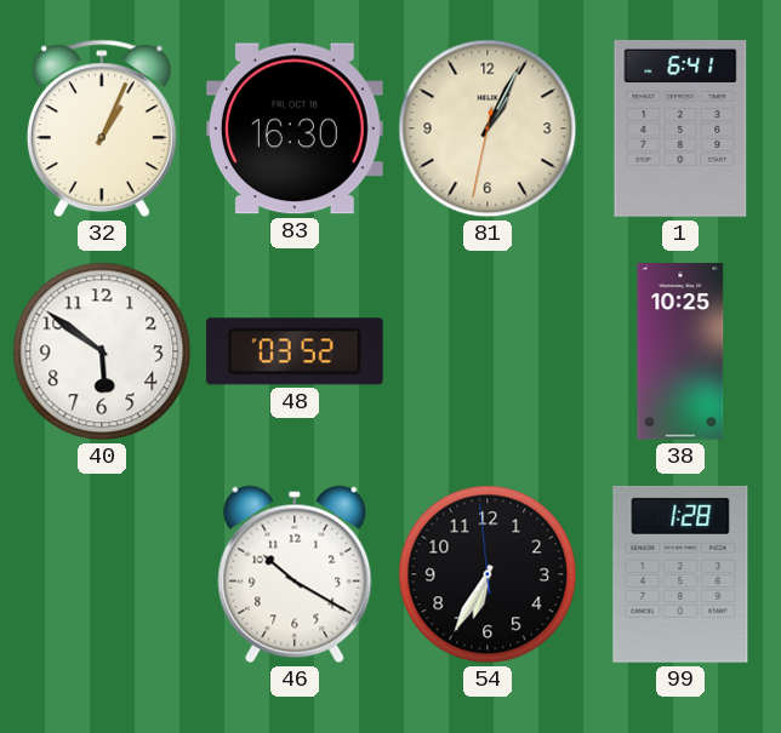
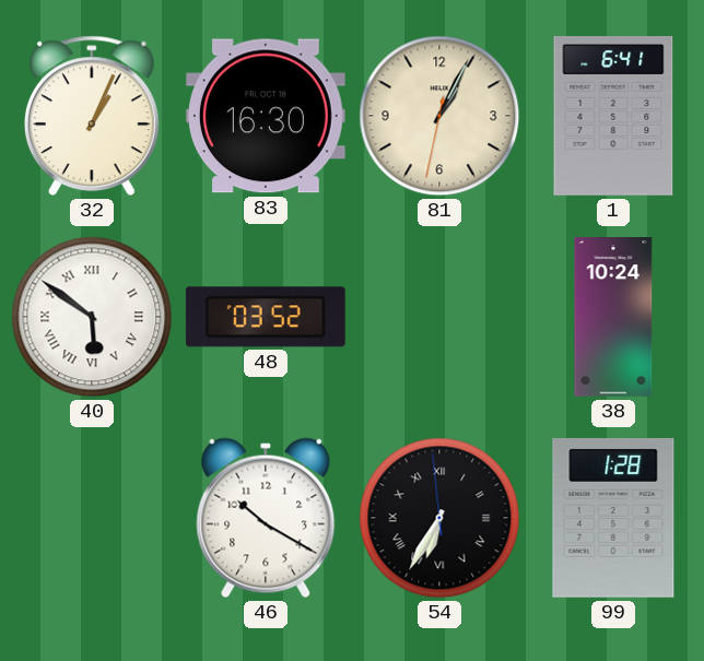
40 numerals: Arabic -> Roman (92, 317)
38: 10:25 -> 10:24 (613, 318)
54 numerals: Arabic -> Roman (439, 518)
